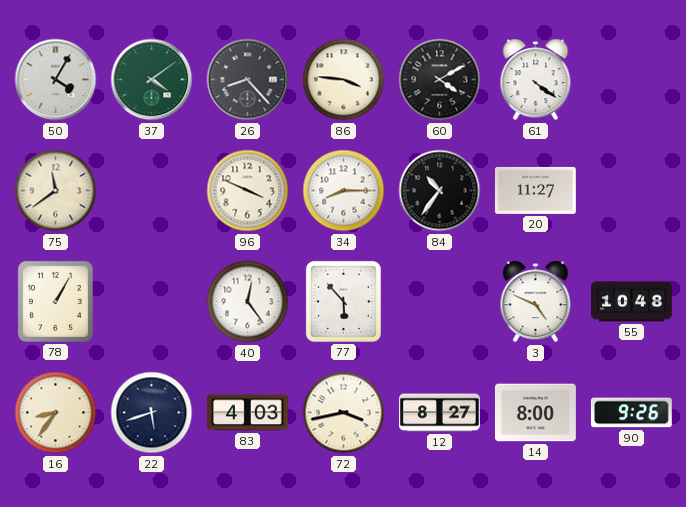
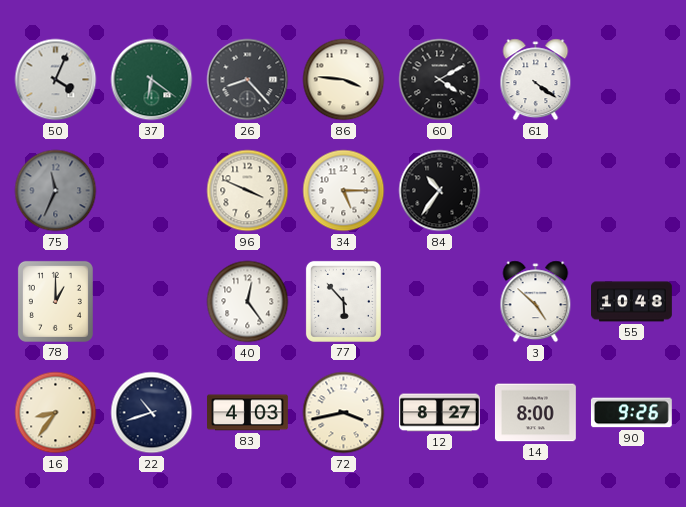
50: 4:05 -> 4:04 (56, 80)
37: 4:09 -> 6:21 (152, 80)
75: 11:39 -> 11:34 (56, 191)
75 dial: cream -> grey (56, 191)
34: 8:15 -> 5:15 (344, 191)
20: 11:27 -> none (535, 190)
78: 1:05 -> 1:00 (55, 301)
3: 4:49 -> 4:52 (536, 302)
22: 5:42 -> 10:42 (152, 413)
